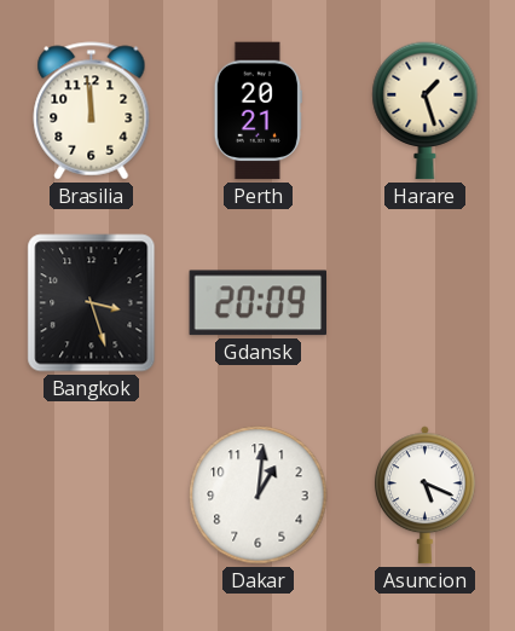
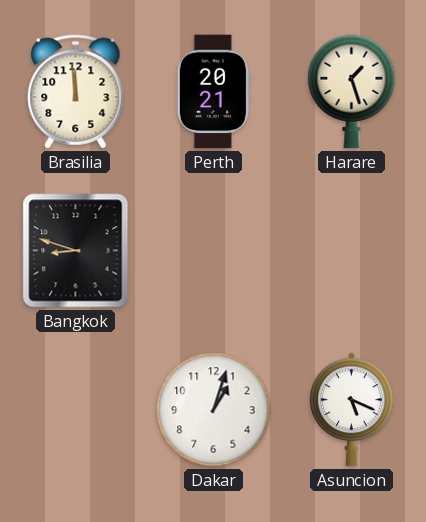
Bangkok: 3:27 -> 8:48 (76, 251)
Gdansk: 20:09 -> none (257, 303)
Dakar: 1:01 -> 1:03 (214, 410)
